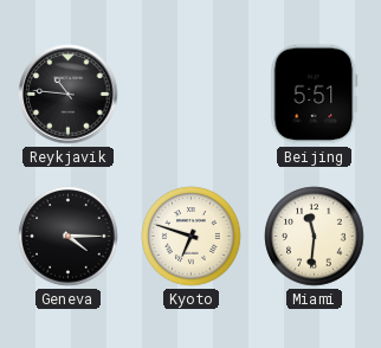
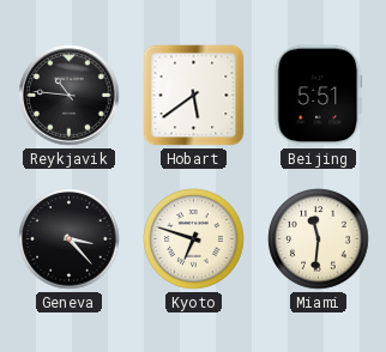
Hobart: none -> 5:39 (194, 96)
Geneva: 4:15 -> 3:23 (70, 239)
